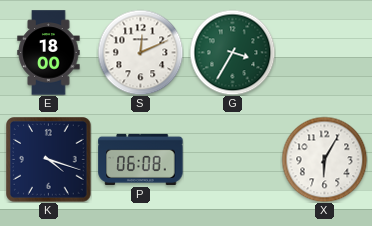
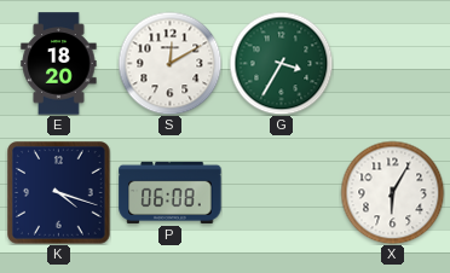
E: 18:00 -> 18:20 (59, 64)
S: 12:11 -> 12:10 (169, 63)
